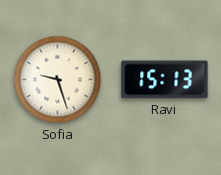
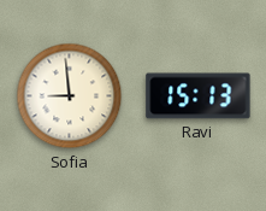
Sofia: 9:27 -> 8:59 (70, 96)
